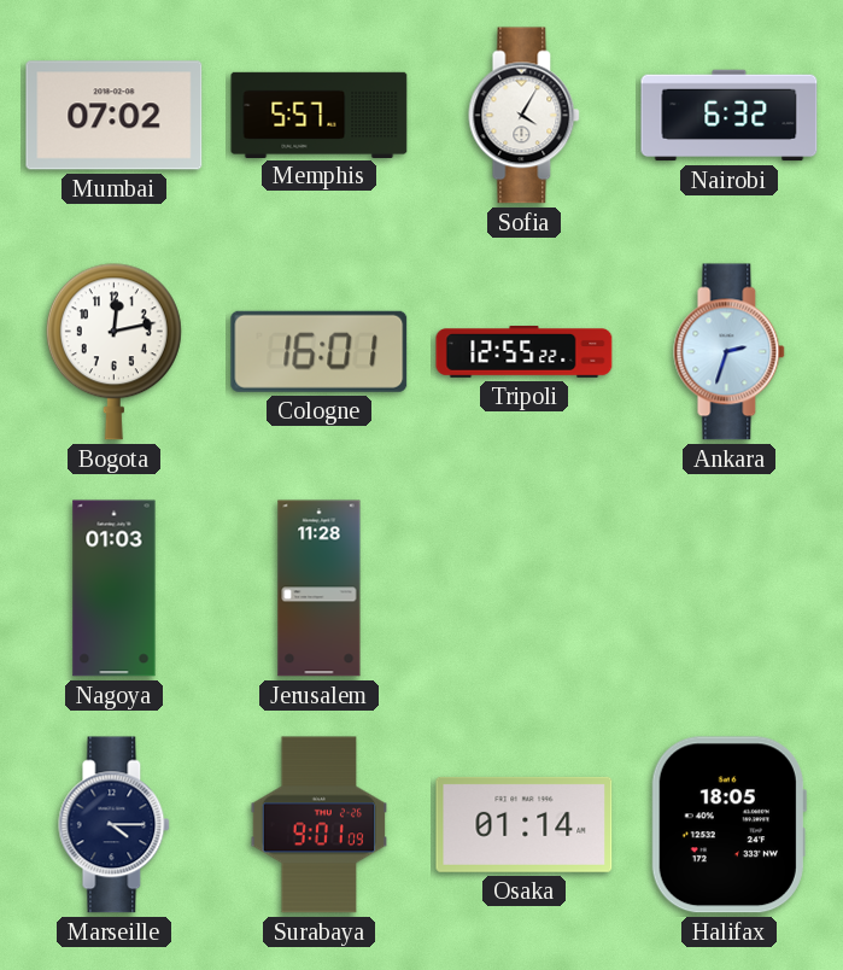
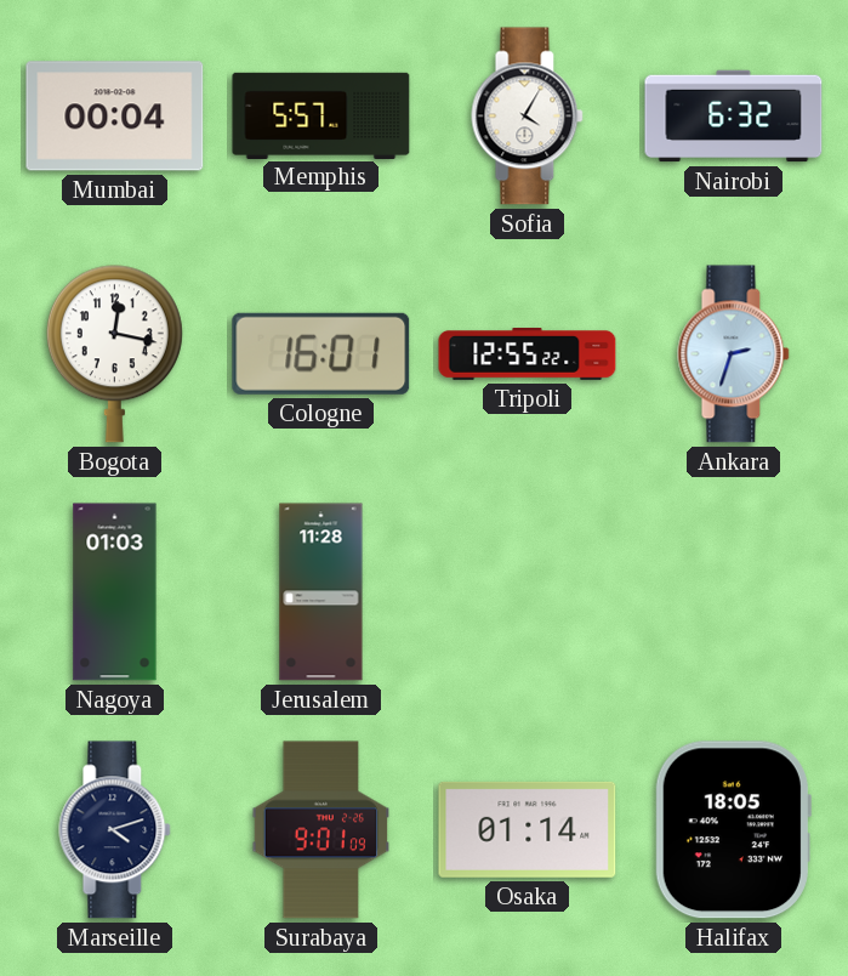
Mumbai: 07:02 -> 00:04 (115, 117)
Bogota: 12:13 -> 12:17 (114, 354)
Marseille: 4:15 -> 4:12 (115, 830)
